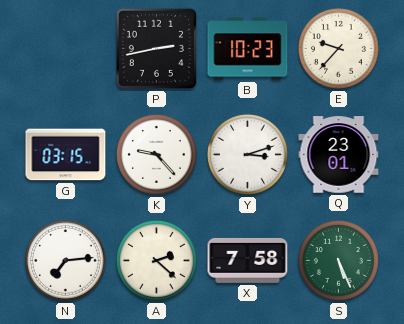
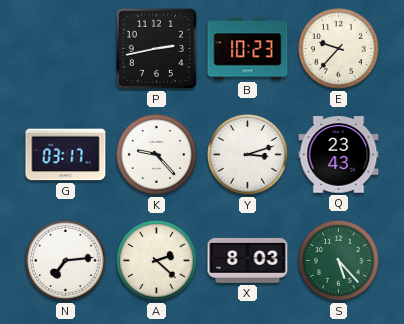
G: 03:15 -> 03:17 (66, 155)
Q: 23:01 -> 23:43 (339, 155)
X: 7:58 -> 8:03 (248, 260)
S: 5:26 -> 5:23 (338, 260)
